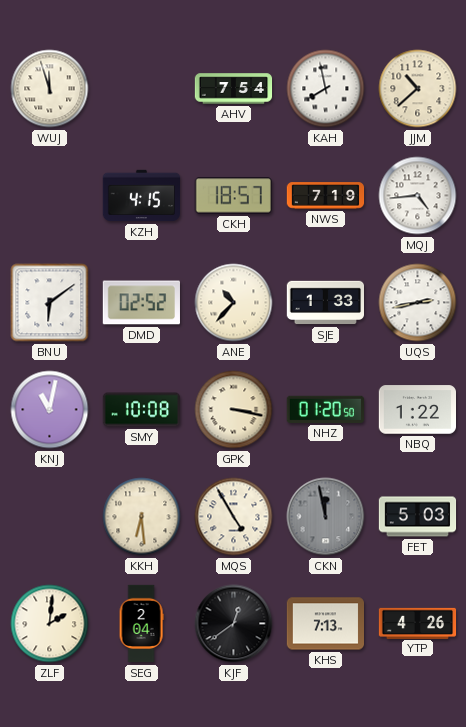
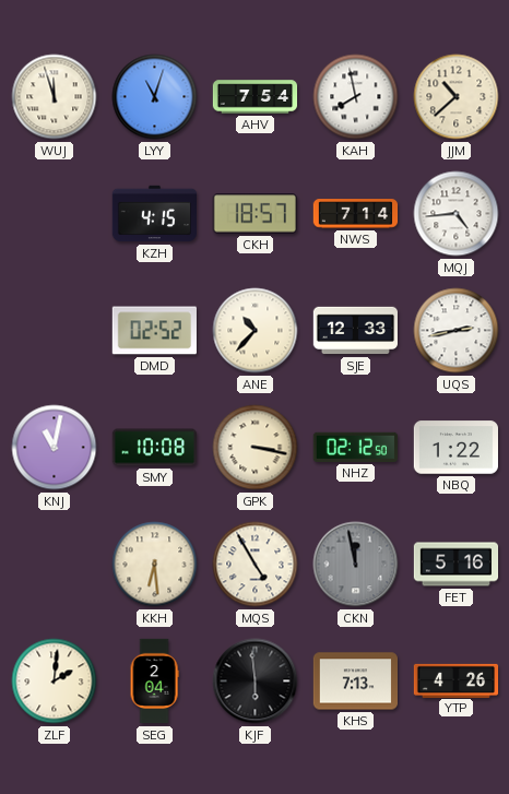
LYY: none -> 11:03 (155, 97)
NWS: 7:19 -> 7:14 (356, 214)
BNU: 6:09 -> none (50, 303)
SJE: 1:33 -> 12:33 (355, 331)
NHZ: 01:20 -> 02:12 (355, 447)
FET: 5:03 -> 5:16 (457, 565)
KJF: 12:39 -> 5:59 (256, 682)
